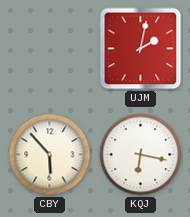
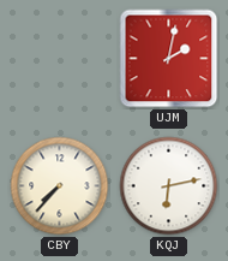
CBY: 5:53 -> 7:37 (60, 186)
KQJ: 6:17 -> 6:13 (169, 186)
